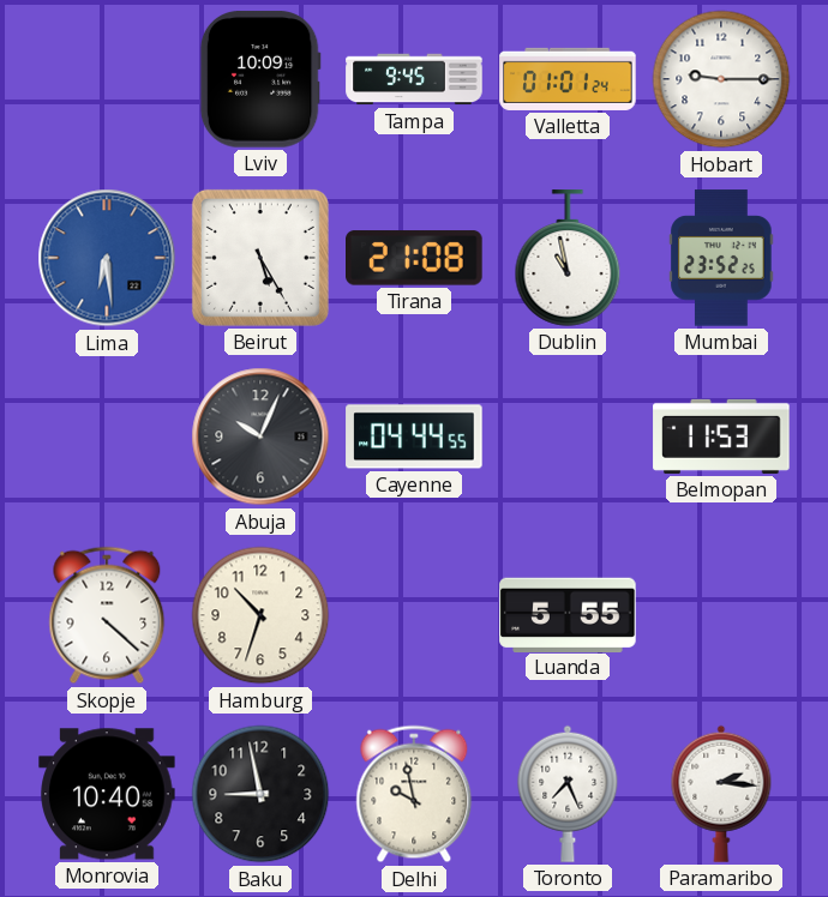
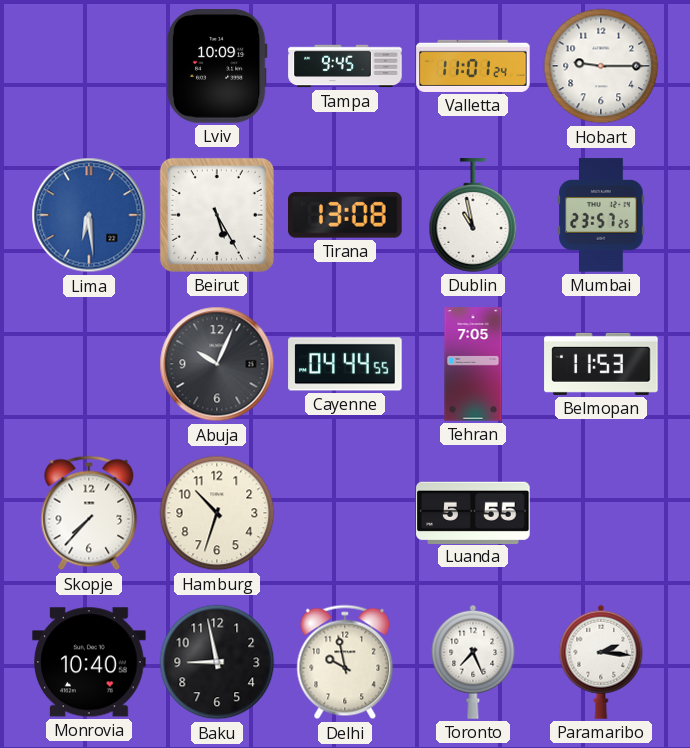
Valletta: 01:01 -> 11:01 (473, 66)
Tirana: 21:08 -> 13:08 (346, 215)
Mumbai: 23:52 -> 23:57 (601, 215)
Tehran: none -> 7:05 (473, 364)
Skopje: 4:22 -> 7:37 (89, 513)
